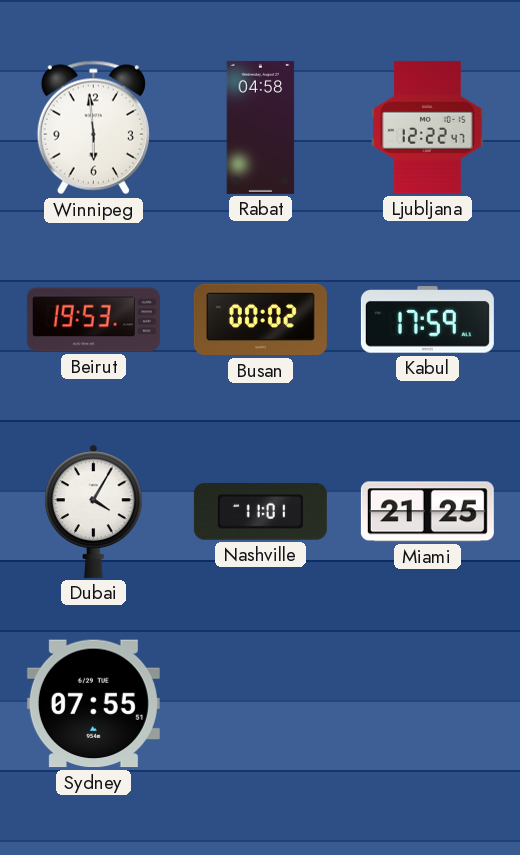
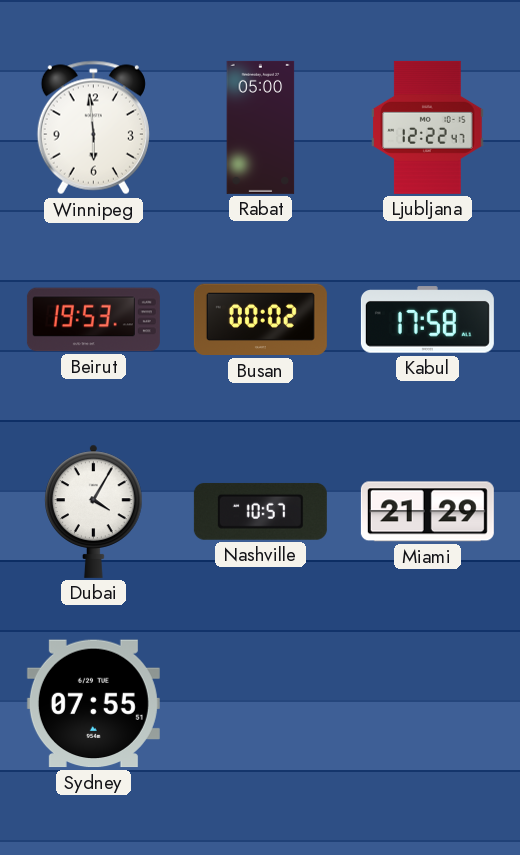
Rabat: 04:58 -> 05:00 (261, 127)
Kabul: 17:59 -> 17:58 (427, 320)
Nashville: 11:01 -> 10:57 (260, 511)
Miami: 21:25 -> 21:29 (427, 512)
